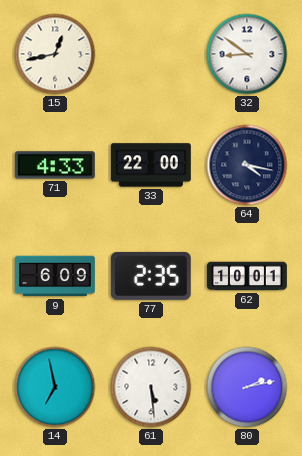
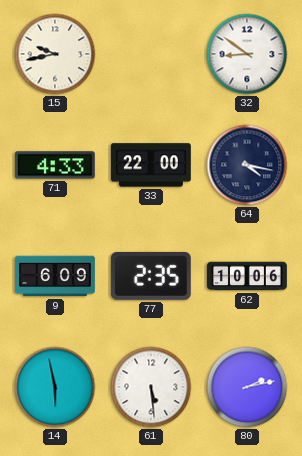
15: 12:43 -> 9:43 (55, 54)
62: 10:01 -> 10:06 (247, 276)
14: 6:58 -> 5:58 (55, 387)
